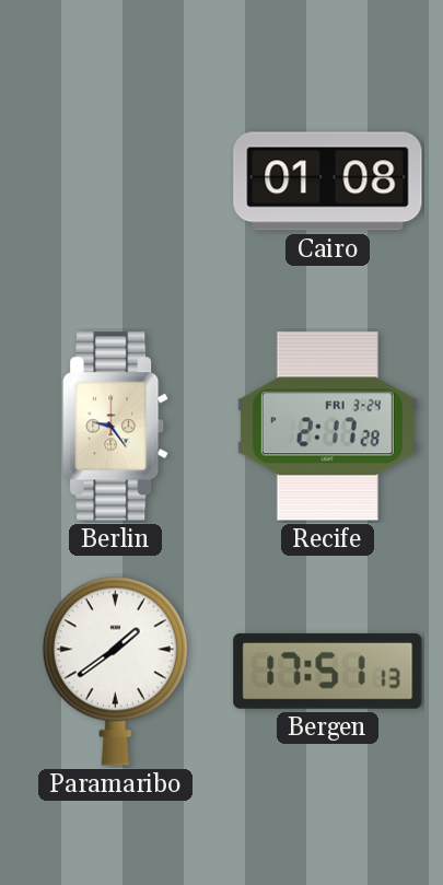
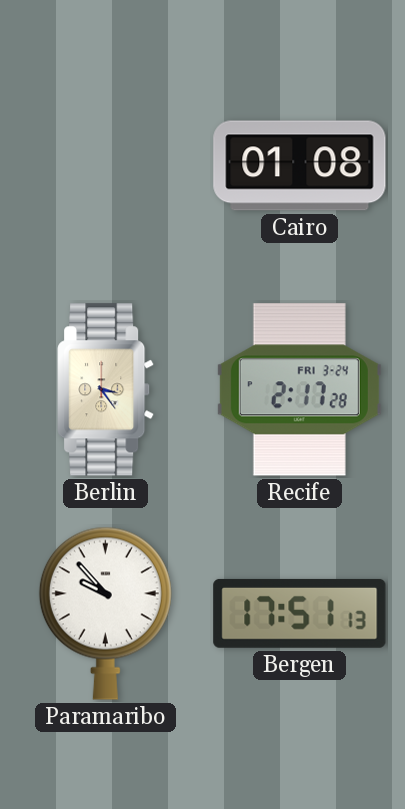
Berlin: 9:24 -> 3:24 (106, 390)
Paramaribo: 1:39 -> 9:53 (105, 613)
